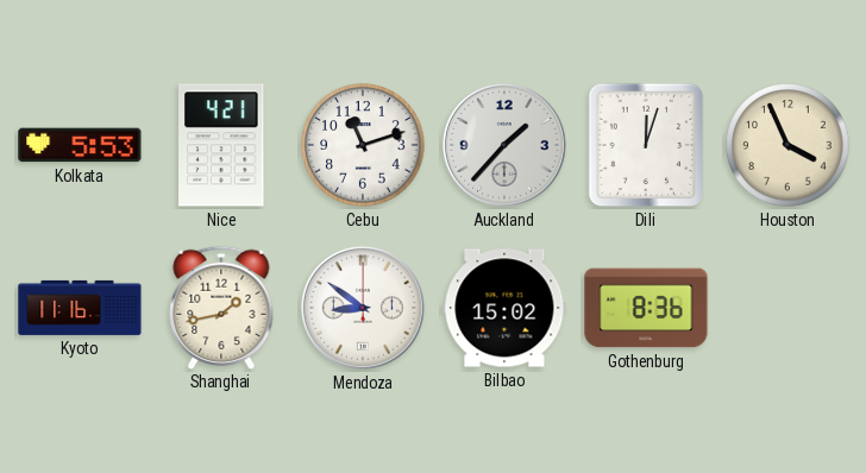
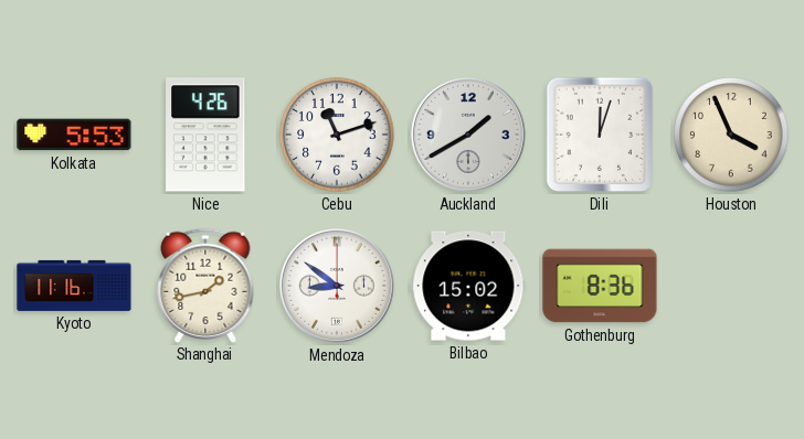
Nice: 4:21 -> 4:26 (205, 135)
Auckland: 1:37 -> 1:40 (468, 135)
